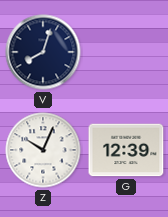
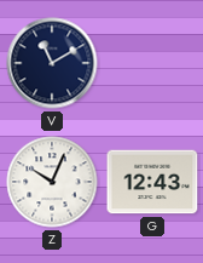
V: 8:03 -> 11:10 (52, 63)
G: 12:39 -> 12:43 (152, 182)
